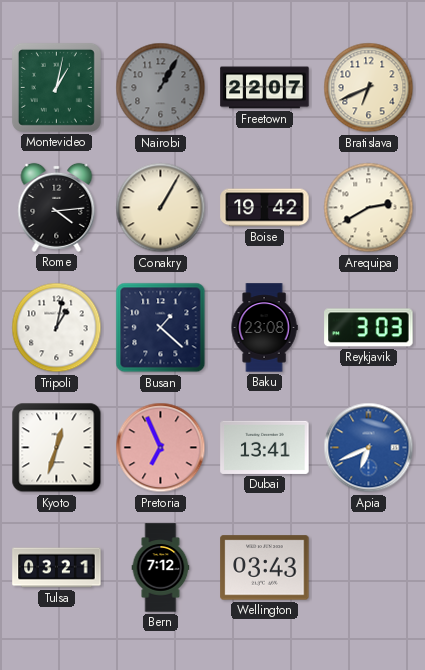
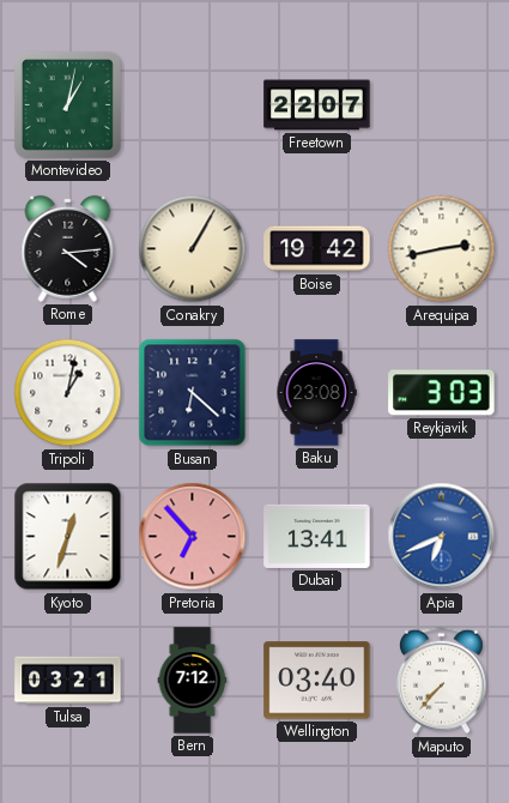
Nairobi: 1:05 -> none (161, 88)
Bratislava: 6:41 -> none (369, 88)
Arequipa: 2:40 -> 2:43 (442, 249)
Busan: 1:22 -> 6:22 (193, 393)
Pretoria: 6:56 -> 6:53 (193, 537)
Wellington: 03:43 -> 03:40 (317, 681)
Maputo: none -> 7:37 (441, 681)
